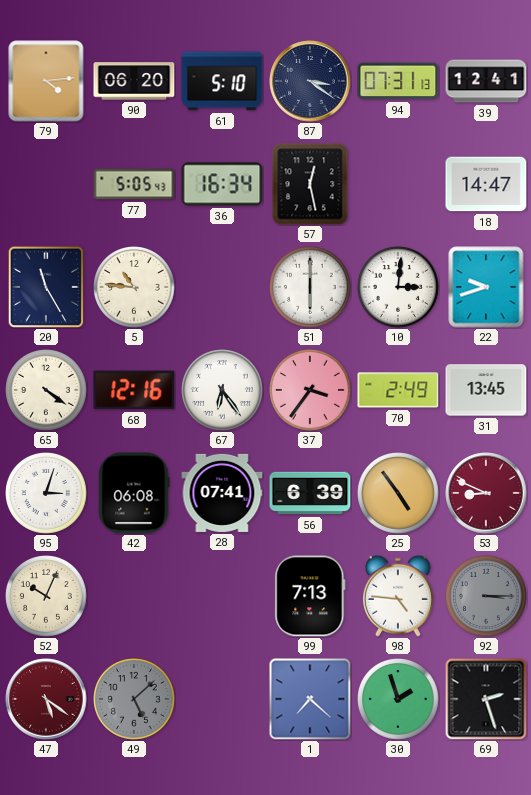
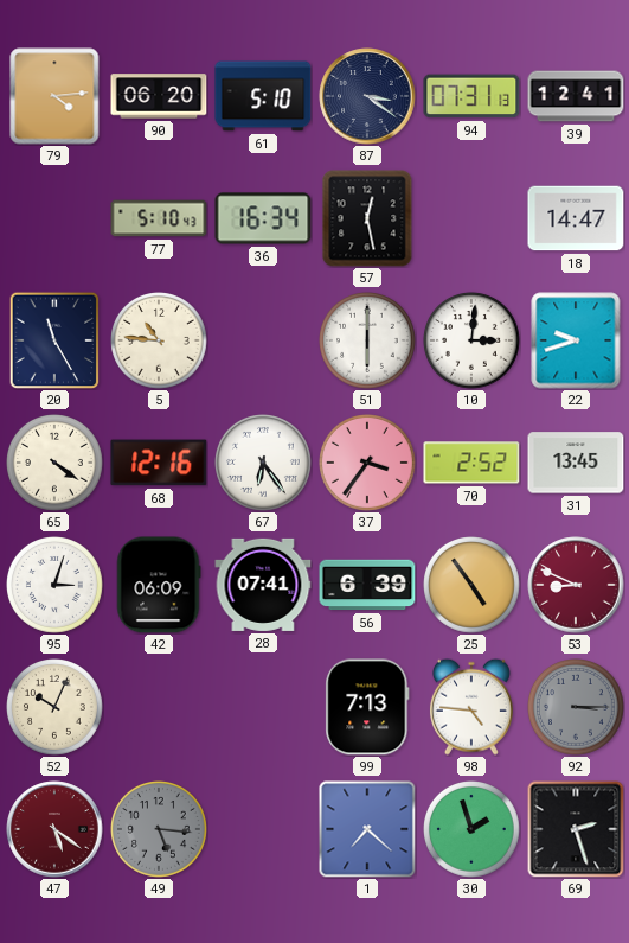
77: 5:05 -> 5:10 (159, 218)
70: 2:49 -> 2:52 (471, 463)
42: 06:08 -> 06:09 (159, 585)
49: 5:08 -> 5:16 (160, 830)
